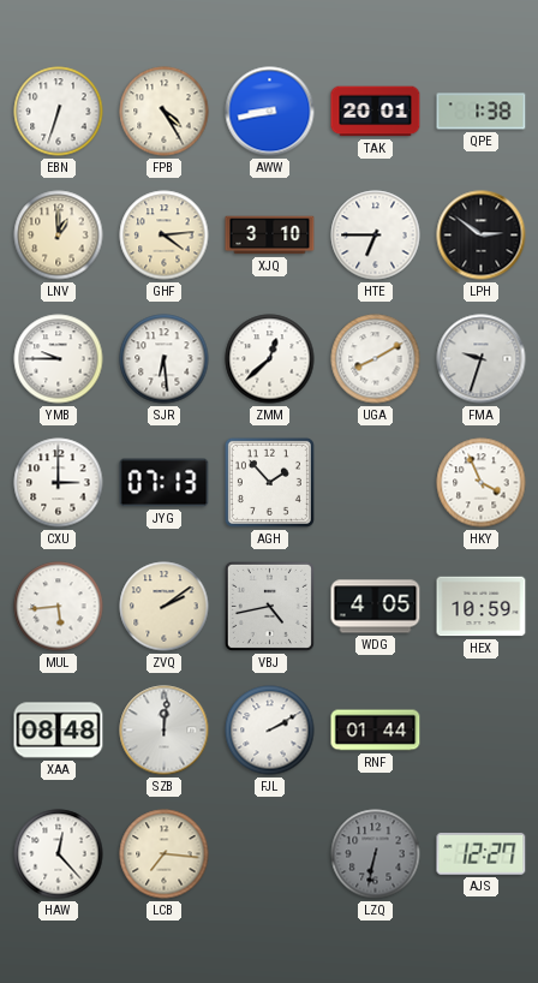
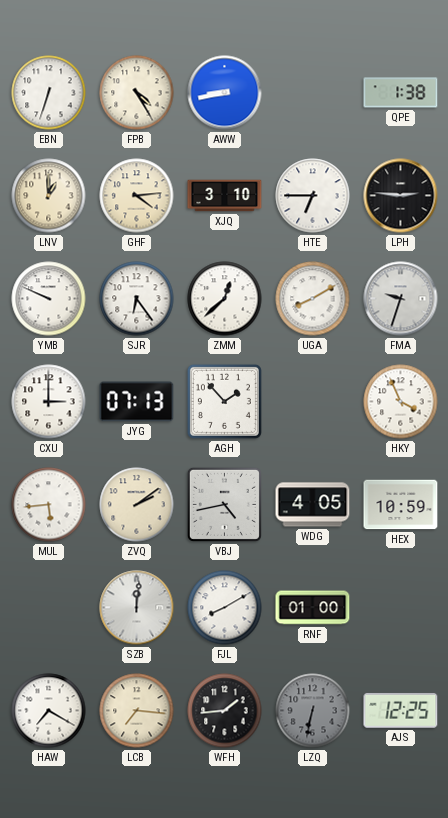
TAK: 20:01 -> none (376, 112)
LPH: 2:51 -> 2:46 (401, 196)
YMB: 9:45 -> 9:49 (49, 299)
SJR: 6:29 -> 6:24 (137, 299)
XAA: 08:48 -> none (59, 731)
FJL: 2:10 -> 8:10 (225, 608)
RNF: 01:44 -> 01:00 (313, 608)
HAW: 12:23 -> 7:20 (49, 711)
WFH: none -> 1:44 (225, 711)
AJS: 12:27 -> 12:25 (401, 711)
